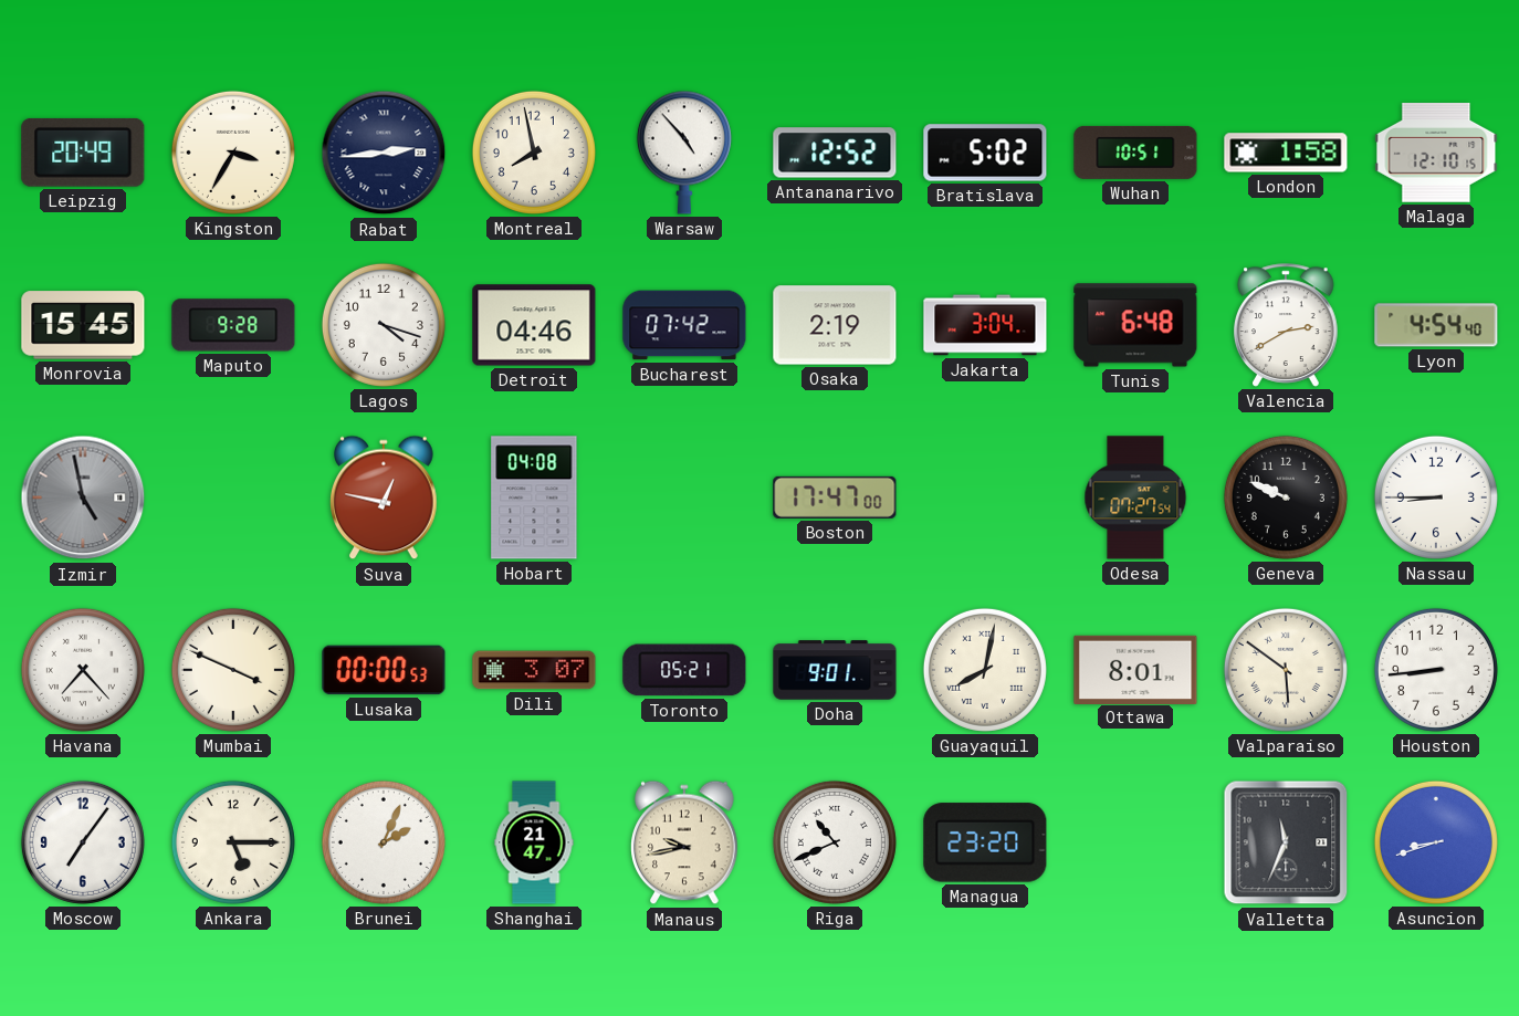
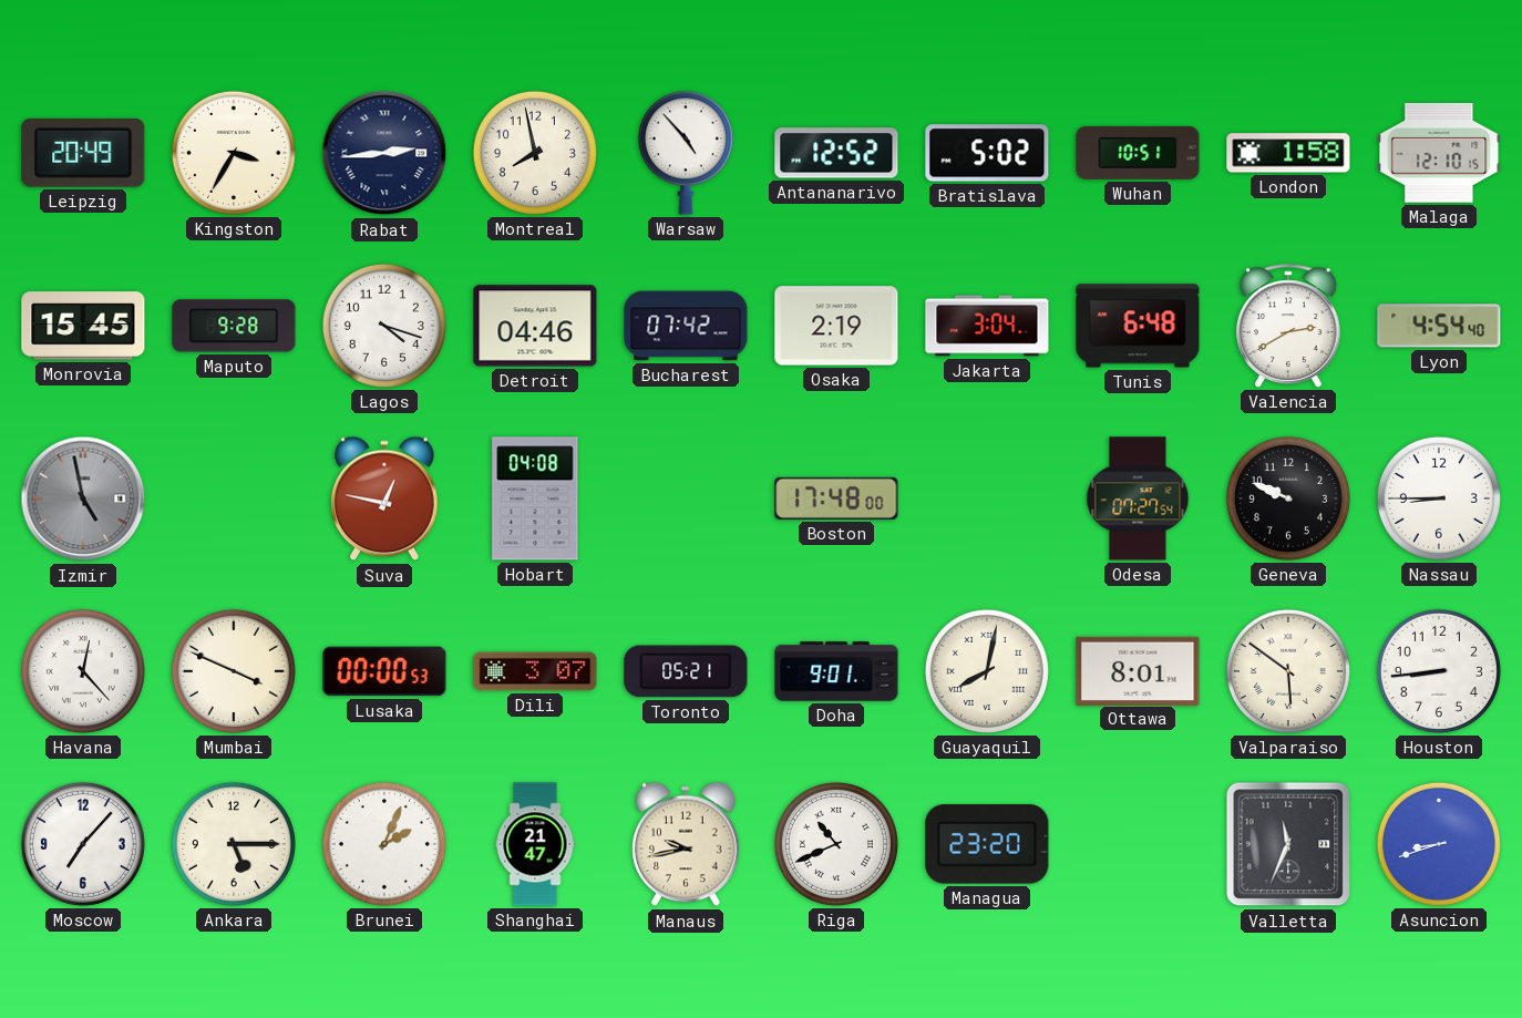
Boston: 17:47 -> 17:48 (836, 498)
Havana: 7:23 -> 12:23 (83, 671)
Moscow: 7:06 -> 7:07 (83, 844)
